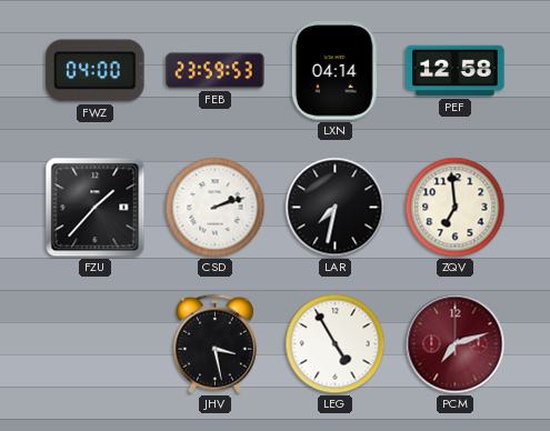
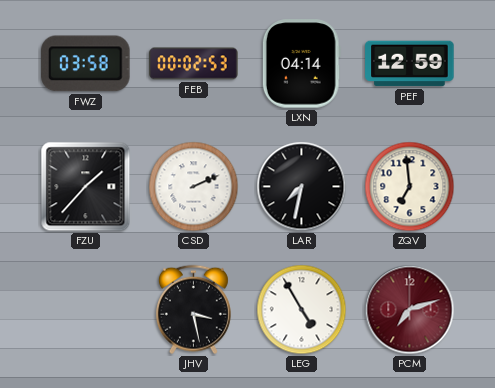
FWZ: 04:00 -> 03:58 (86, 64)
FEB: 23:59 -> 00:02 (194, 64)
PEF: 12:58 -> 12:59 (410, 64)
CSD: 2:12 -> 2:11 (194, 187)
